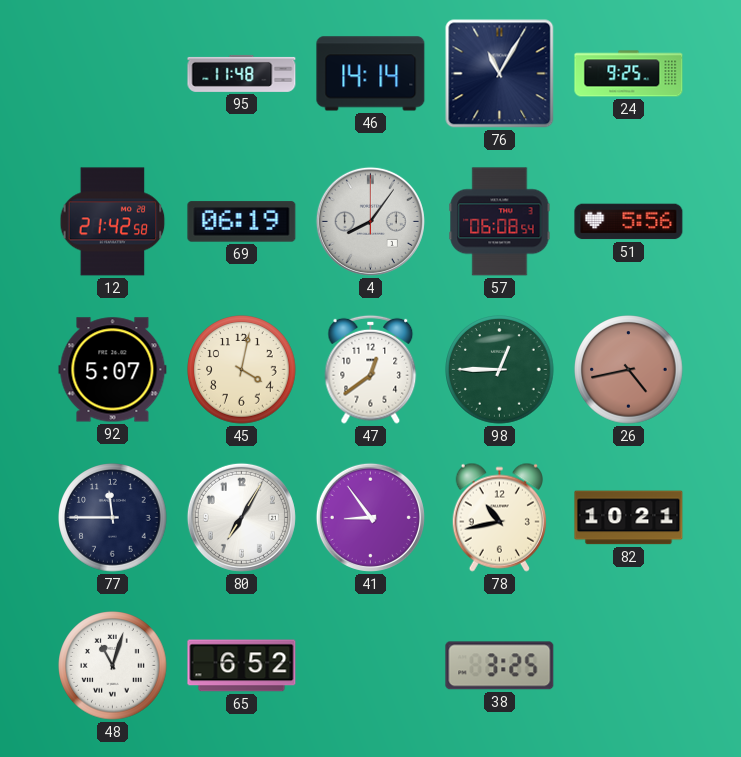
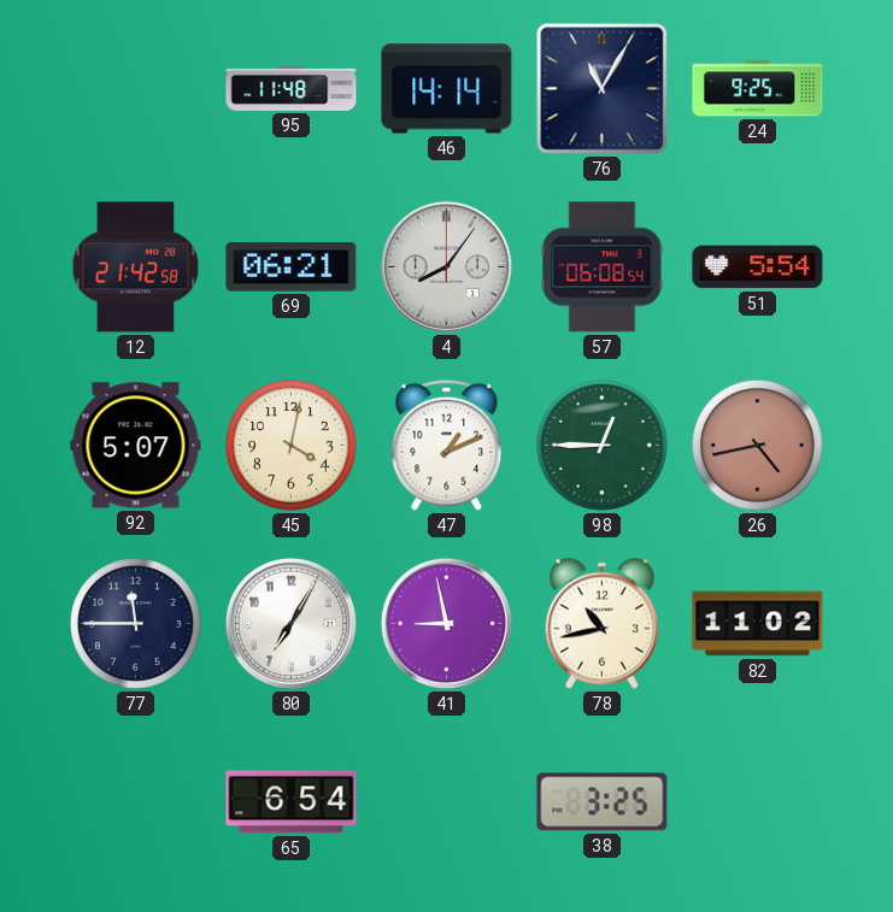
69: 06:19 -> 06:21 (292, 267)
51: 5:56 -> 5:54 (758, 267)
47: 12:39 -> 1:11 (447, 445)
41: 8:54 -> 8:58 (446, 623)
82: 10:21 -> 11:02 (758, 624)
48: 11:03 -> none (113, 666)
65: 6:52 -> 6:54 (292, 802)
